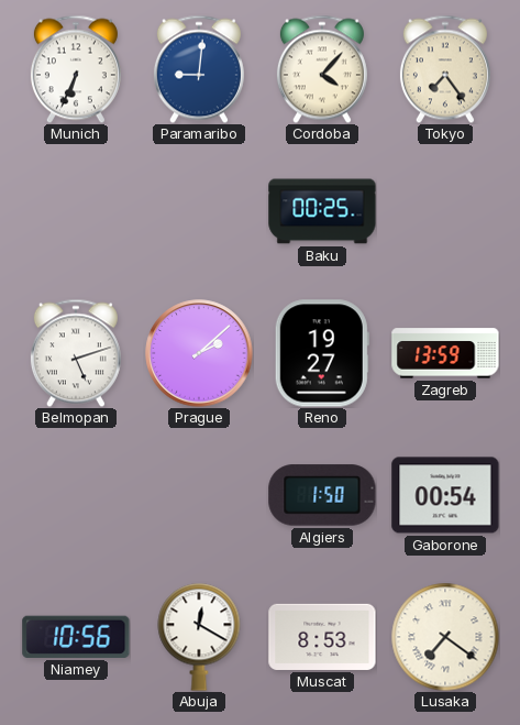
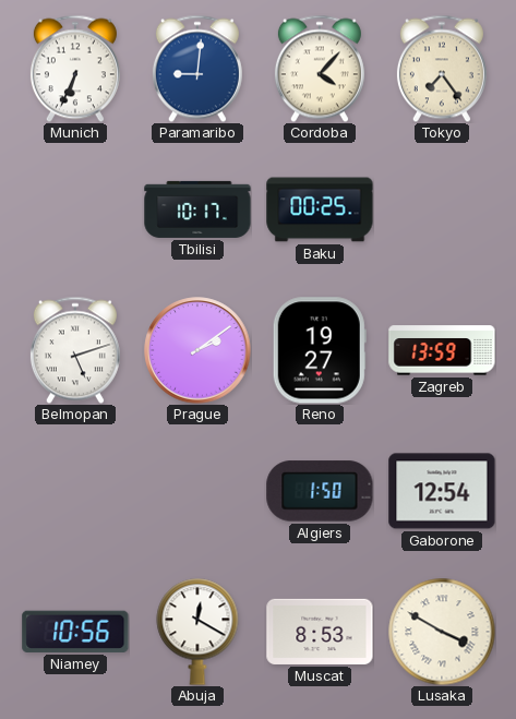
Tbilisi: none -> 10:17 (197, 209)
Prague: 2:08 -> 2:09 (197, 350)
Gaborone: 00:54 -> 12:54 (442, 491)
Lusaka: 7:21 -> 3:50 (442, 632)
